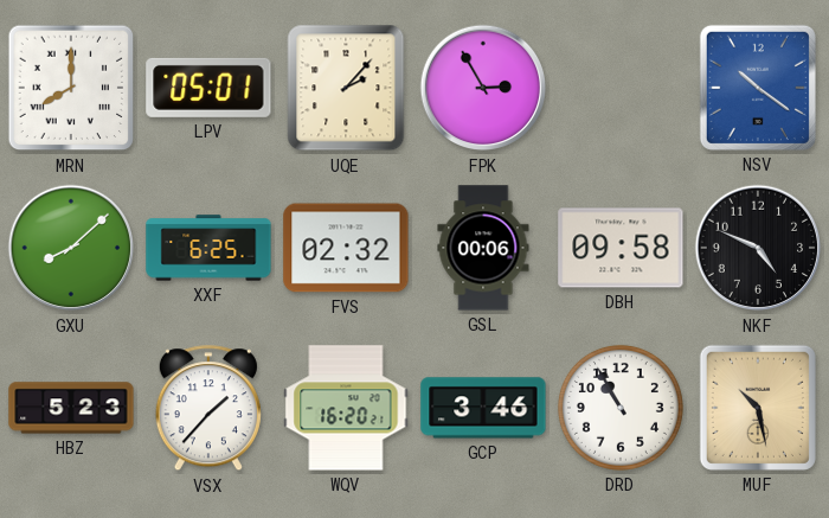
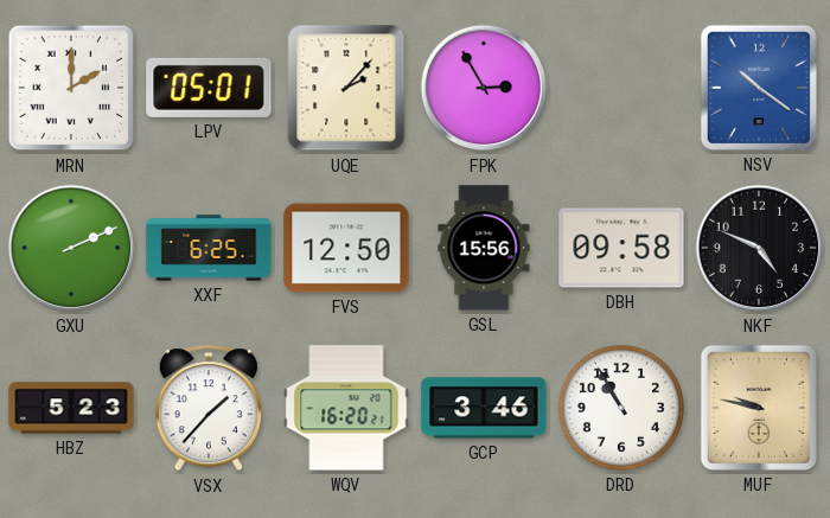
MRN: 8:00 -> 2:00 (71, 88)
GXU: 8:08 -> 2:11 (71, 248)
FVS: 02:32 -> 12:50 (346, 248)
GSL: 00:06 -> 15:56 (484, 248)
MUF: 10:28 -> 9:47 (759, 408)
